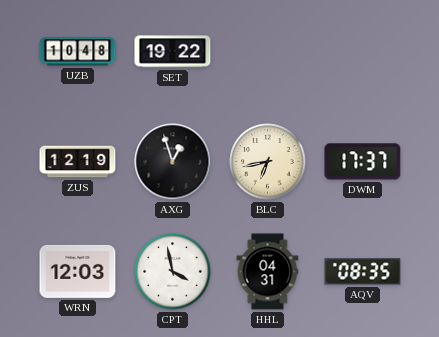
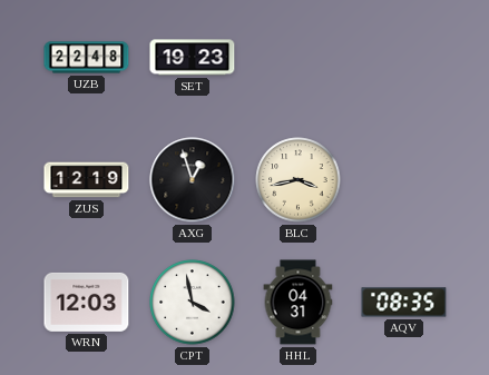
UZB: 10:48 -> 22:48 (87, 58)
SET: 19:22 -> 19:23 (193, 58)
BLC: 6:43 -> 3:43 (299, 180)
DWM: 17:37 -> none (363, 162)
